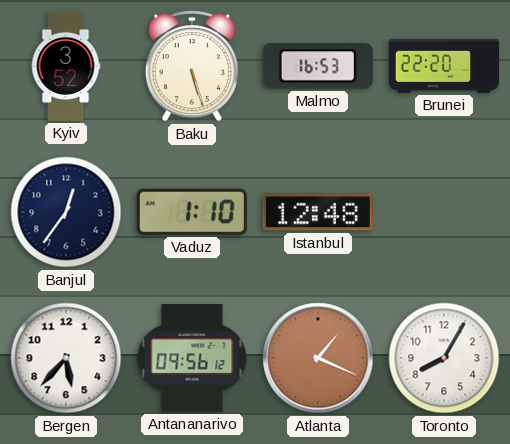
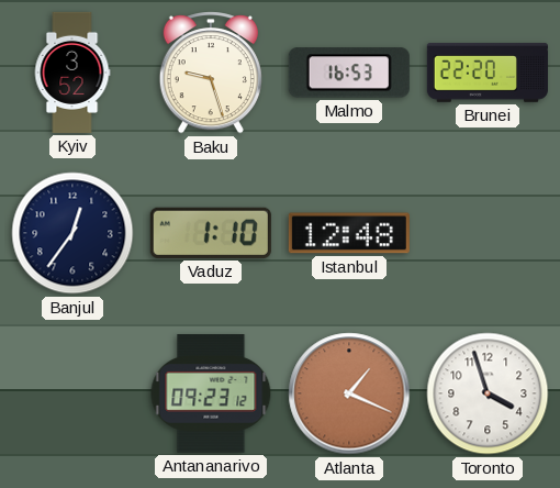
Baku: 5:27 -> 9:27 (211, 73)
Bergen: 5:37 -> none (66, 358)
Antananarivo: 09:56 -> 09:23 (211, 393)
Toronto: 8:05 -> 3:57 (488, 393)
